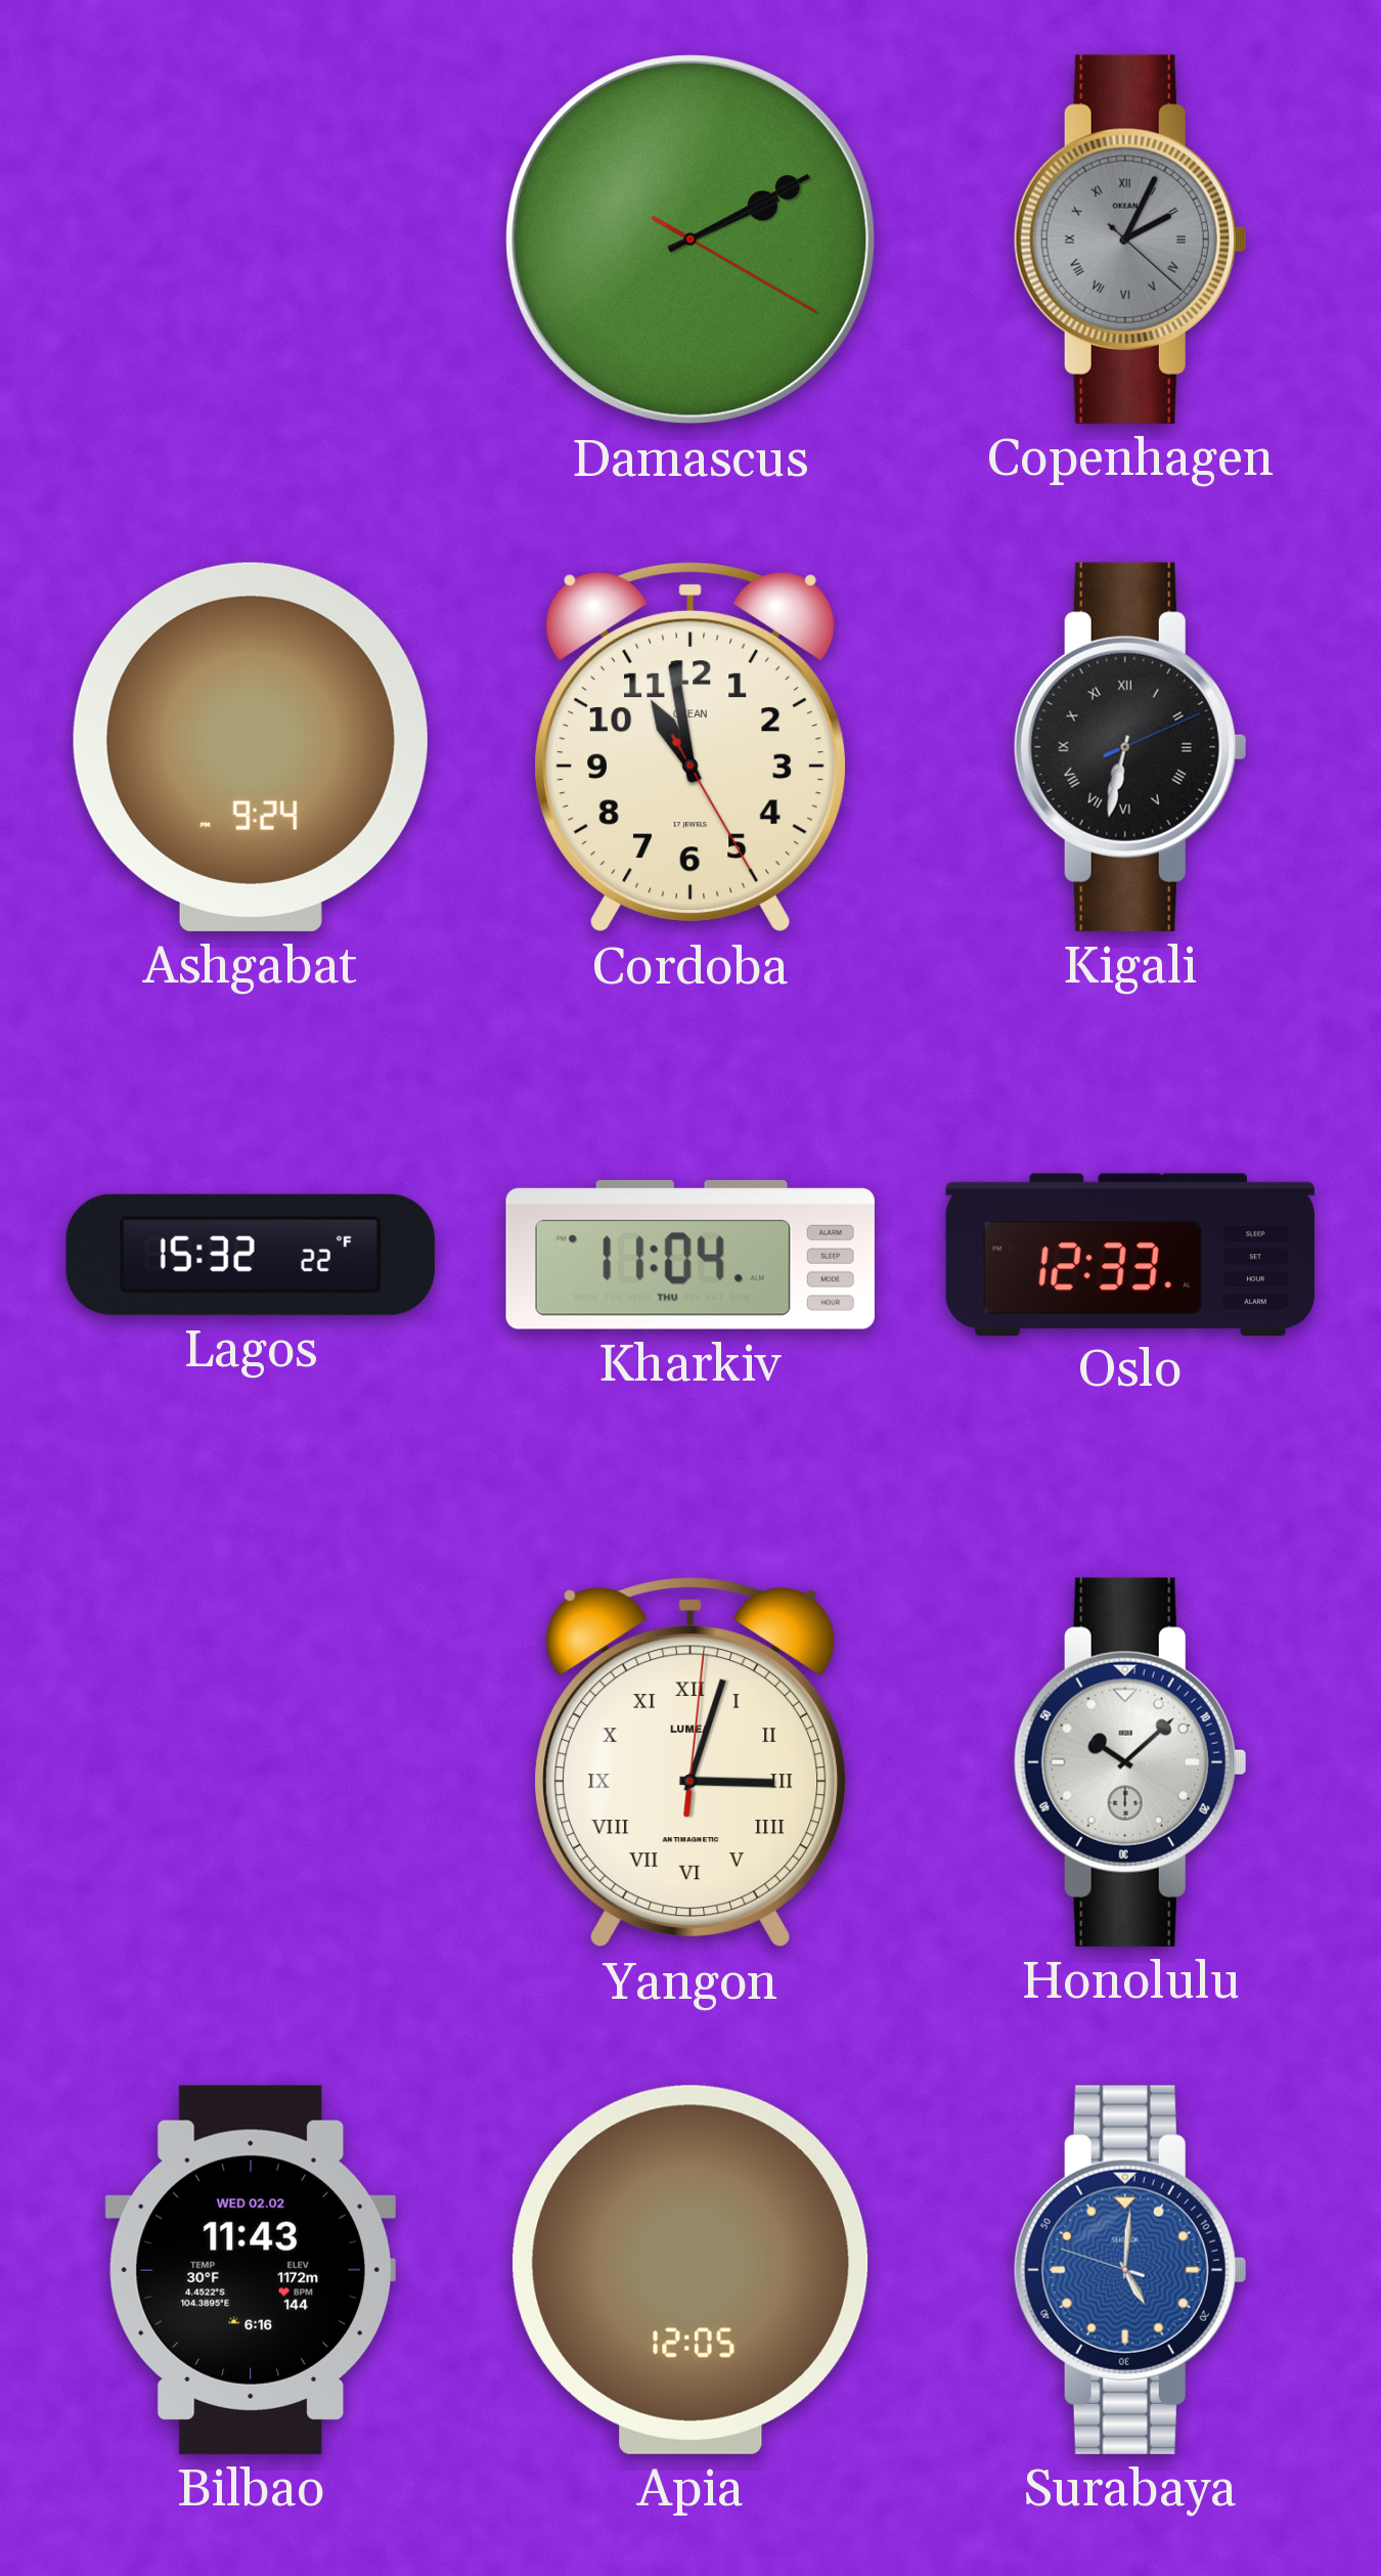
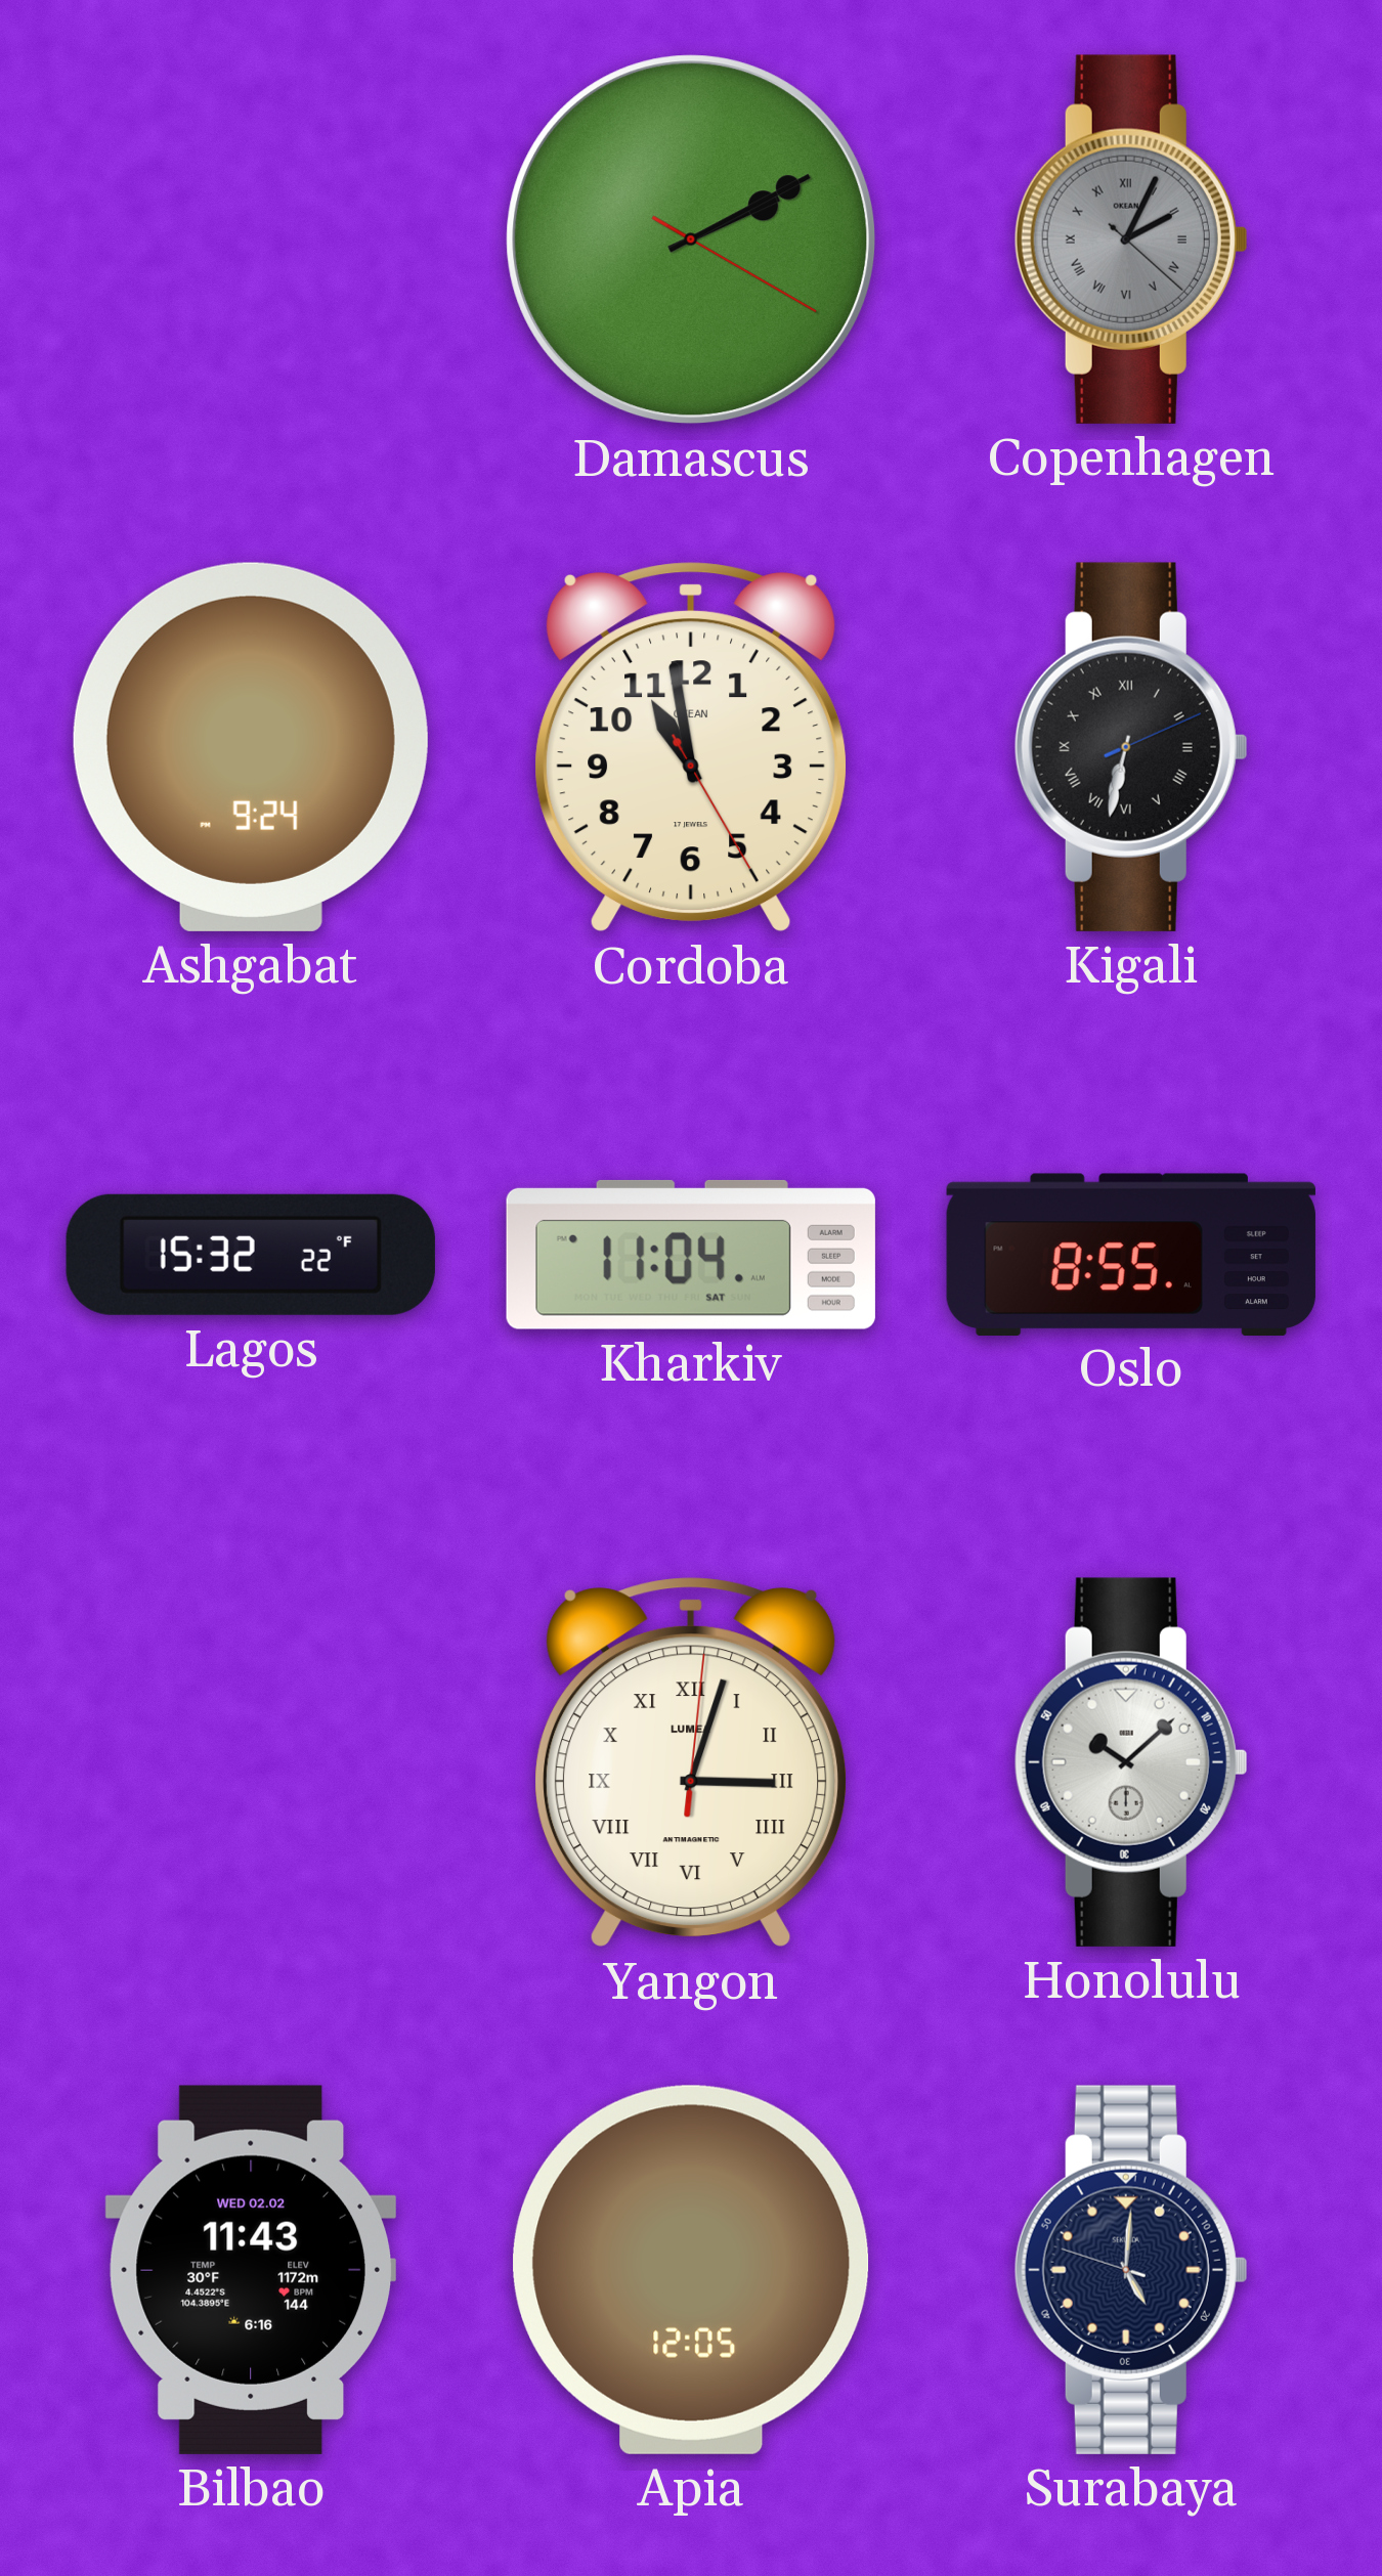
Kharkiv date: THU -> SAT (691, 1255)
Oslo: 12:33 -> 8:55 (1131, 1254)
Surabaya dial: blue -> navy (1131, 2270)
